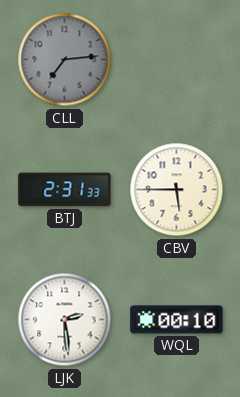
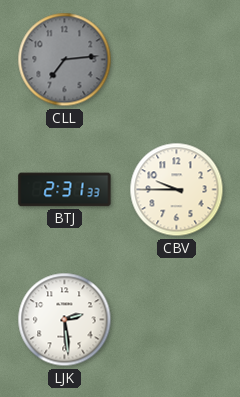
CBV: 5:45 -> 9:45 (177, 190)
WQL: 00:10 -> none (177, 320)
